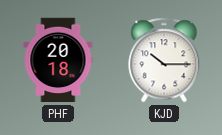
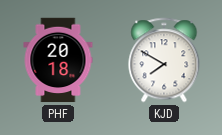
KJD: 10:15 -> 7:50 (164, 60)
